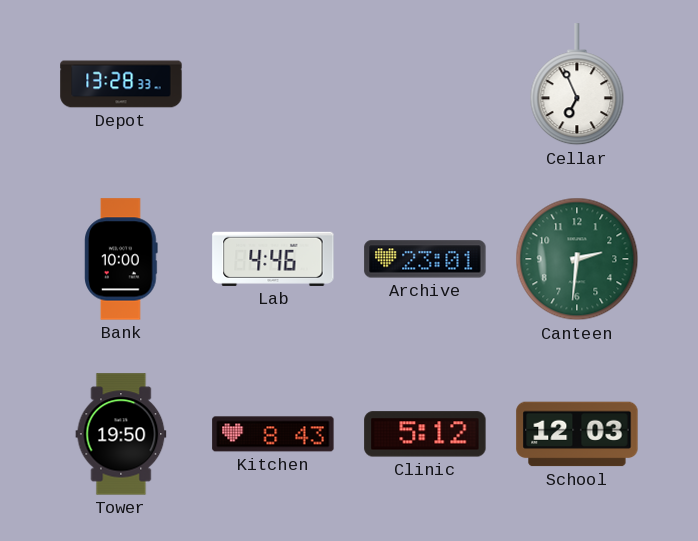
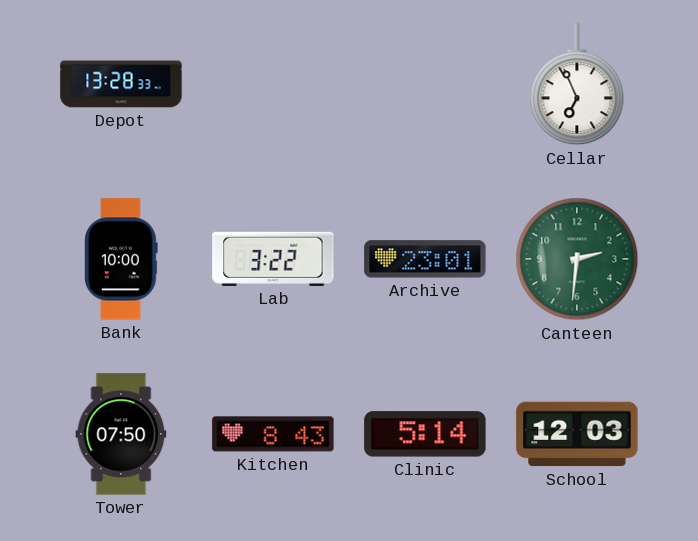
Lab: 4:46 -> 3:22 (273, 259)
Tower: 19:50 -> 07:50 (121, 434)
Clinic: 5:12 -> 5:14 (425, 434)
